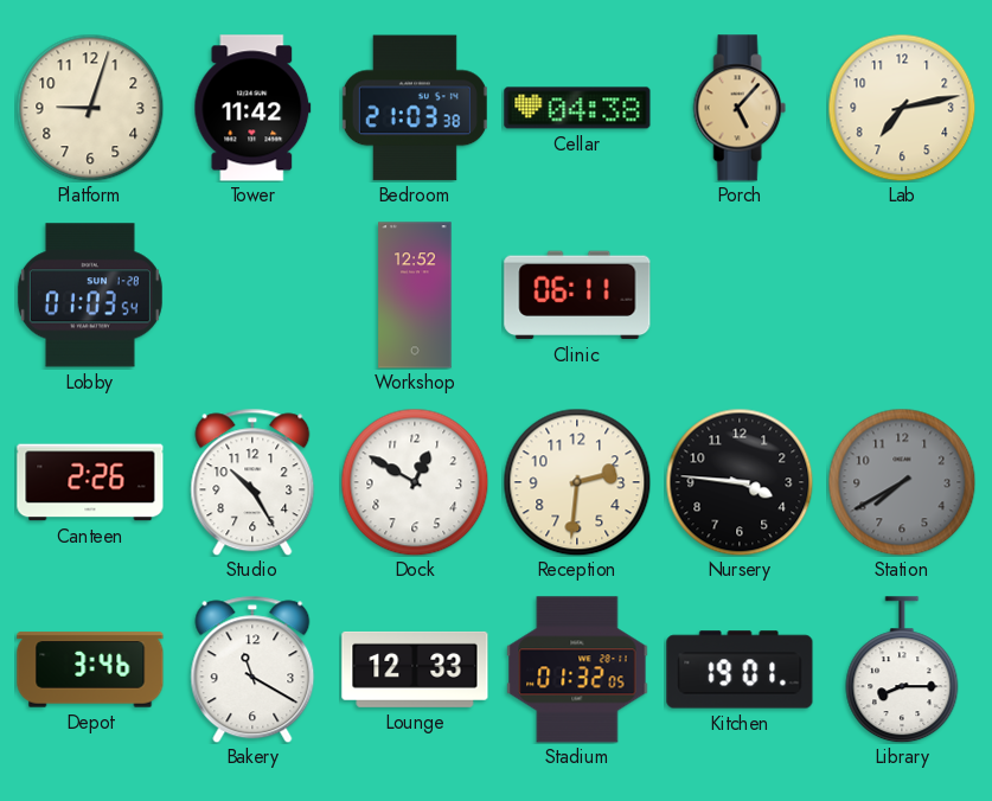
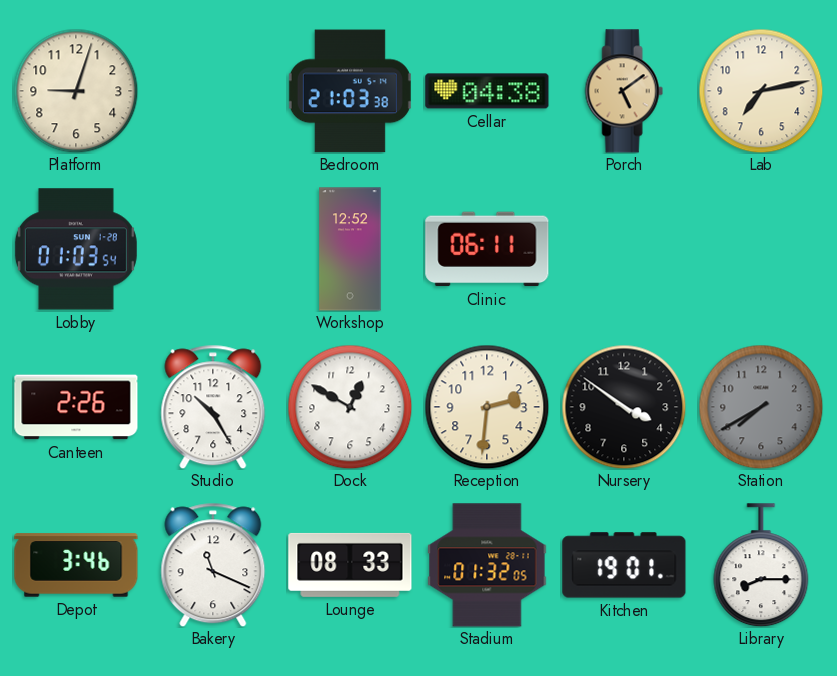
Tower: 11:42 -> none (252, 108)
Porch: 5:07 -> 5:09 (624, 91)
Nursery: 3:46 -> 3:51 (624, 407)
Bakery: 11:20 -> 11:19 (213, 565)
Lounge: 12:33 -> 08:33 (350, 565)
